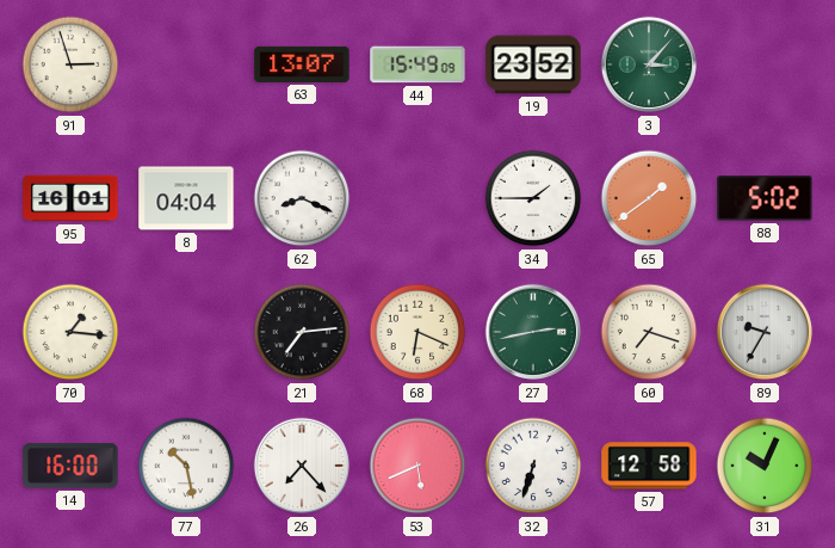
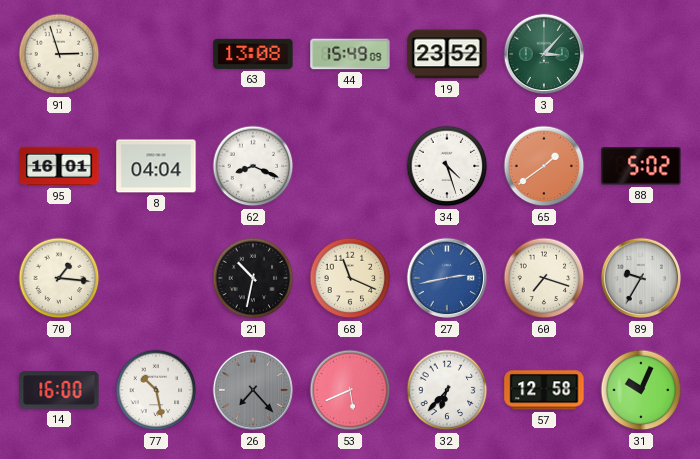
63: 13:07 -> 13:08 (253, 54)
34: 1:45 -> 4:27 (447, 166)
21: 7:14 -> 10:32 (253, 278)
68: 6:19 -> 11:19 (350, 278)
27 dial: green -> blue (447, 278)
26 dial: white -> grey (253, 390)
32: 6:33 -> 6:37 (447, 390)
